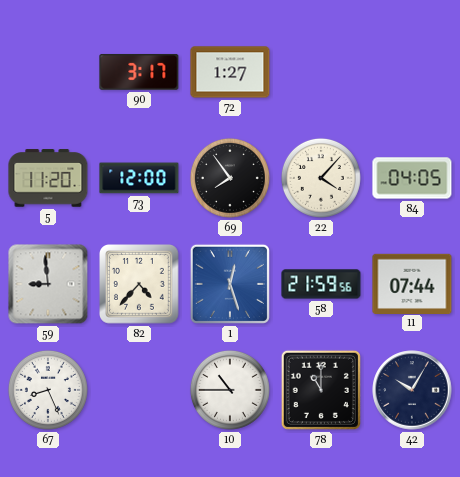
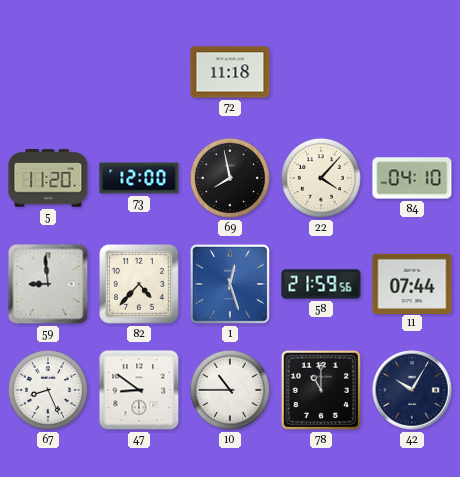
90: 3:17 -> none (139, 72)
72: 1:27 -> 11:18 (230, 72)
69: 7:54 -> 7:58 (230, 178)
84: 04:05 -> 04:10 (412, 178)
47: none -> 8:51 (139, 390)
